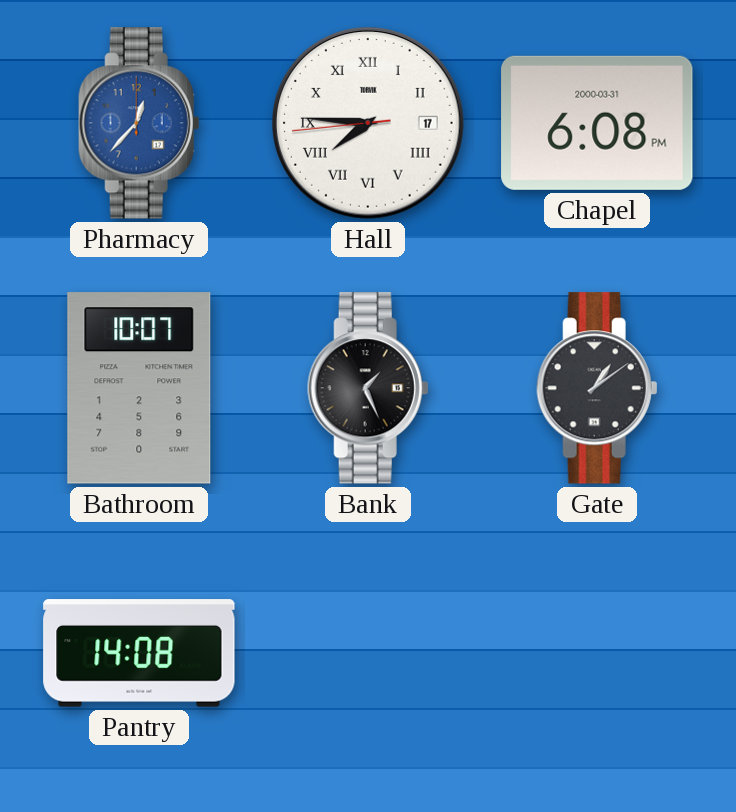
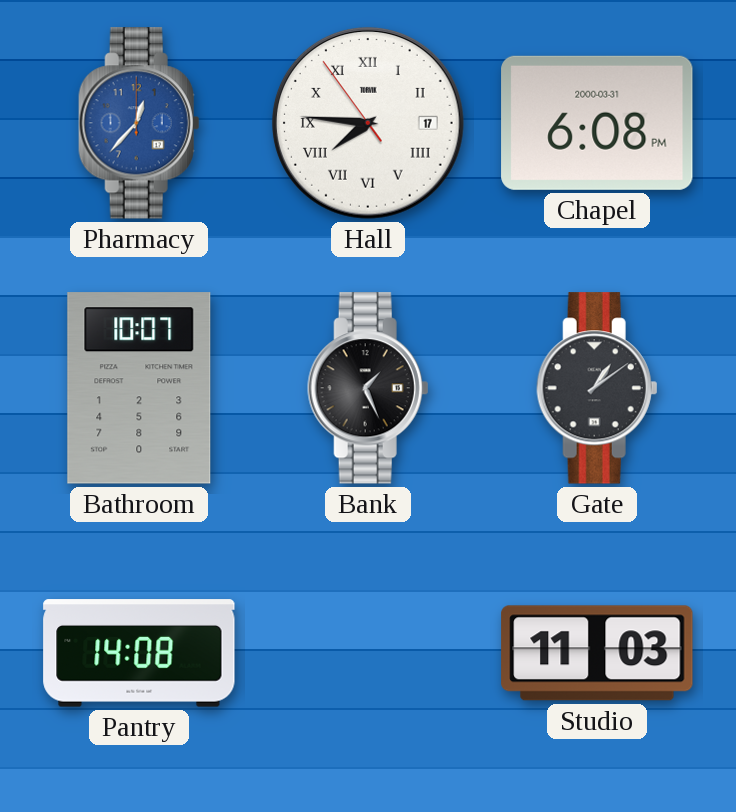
Hall: 7:45:44 -> 7:45:54 (368, 123)
Studio: none -> 11:03 (597, 653)
